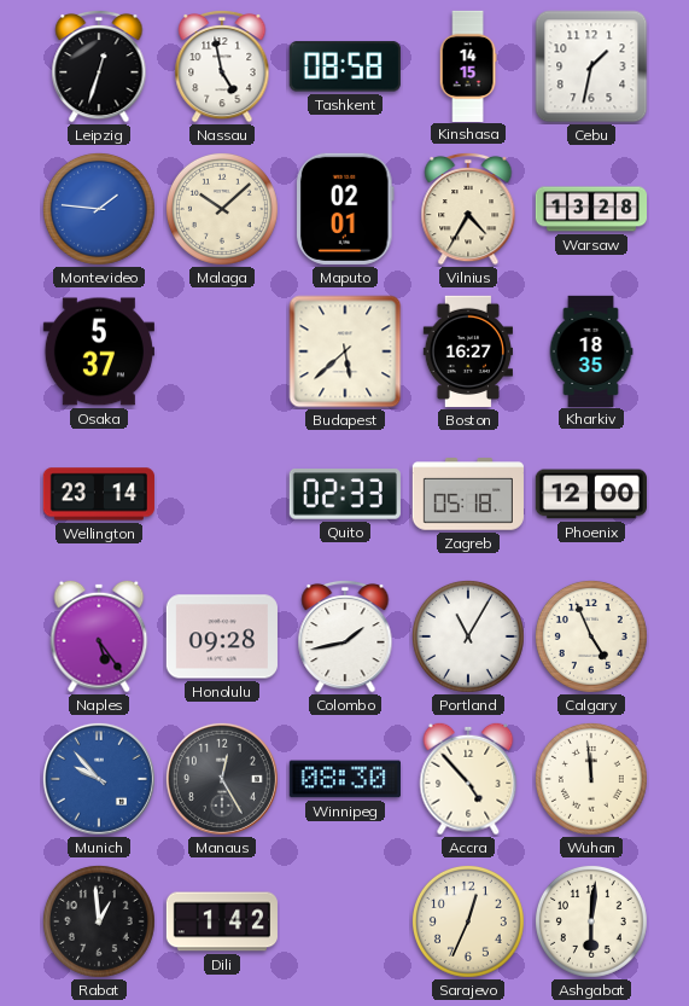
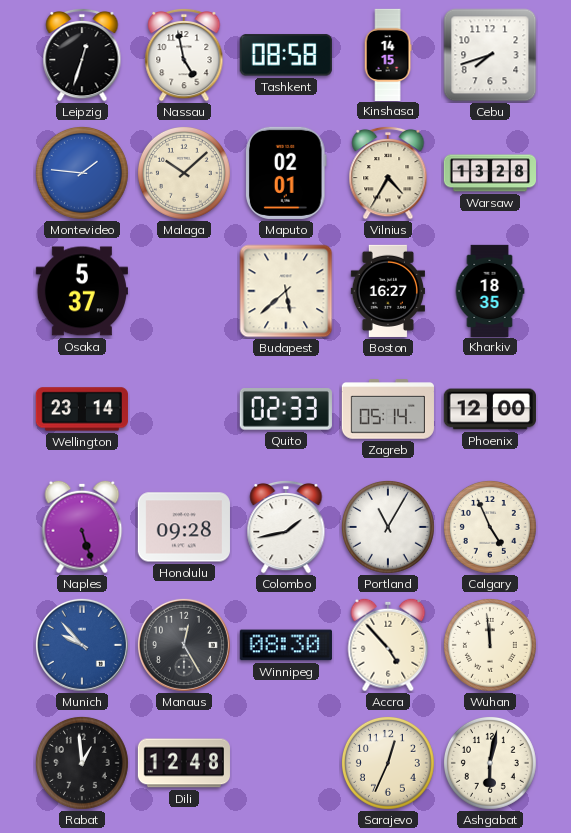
Cebu: 1:32 -> 7:42 (490, 55)
Zagreb: 05:18 -> 05:14 (388, 409)
Naples: 5:24 -> 5:27 (82, 527)
Dili: 1:42 -> 12:48 (183, 763)
Ashgabat: 6:01 -> 6:02 (490, 763)
